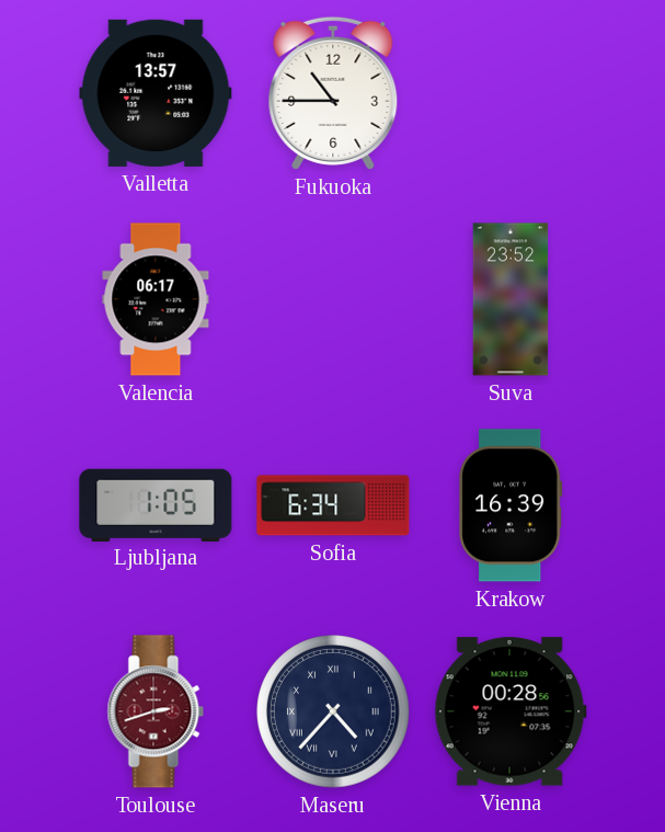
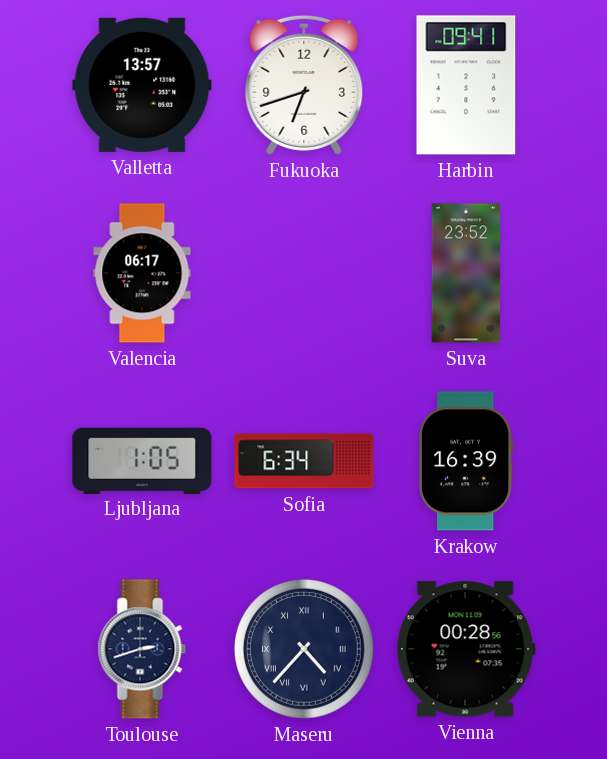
Fukuoka: 10:45 -> 6:42 (304, 85)
Harbin: none -> 09:41 (466, 85)
Toulouse dial: burgundy -> navy (142, 649)
